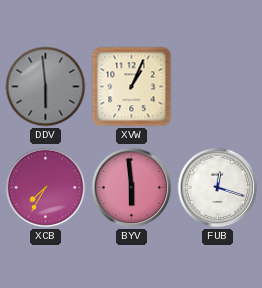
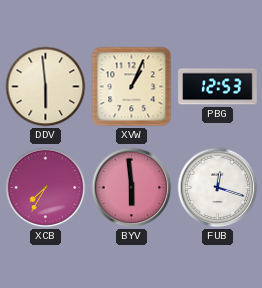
DDV dial: grey -> cream (46, 87)
PBG: none -> 12:53 (218, 87)
